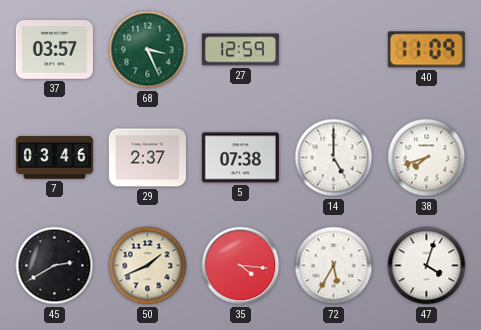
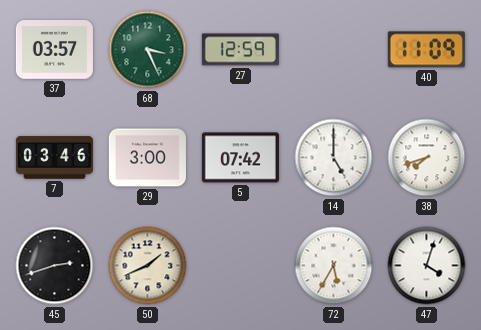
29: 2:37 -> 3:00 (147, 158)
5: 07:38 -> 07:42 (240, 158)
45: 2:40 -> 2:42 (55, 266)
35: 4:16 -> none (241, 266)
